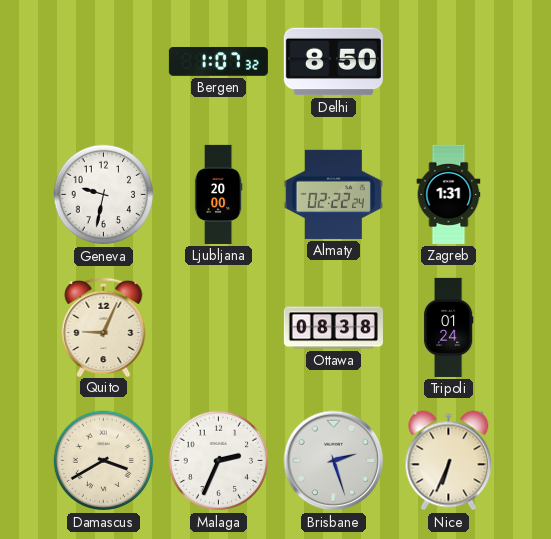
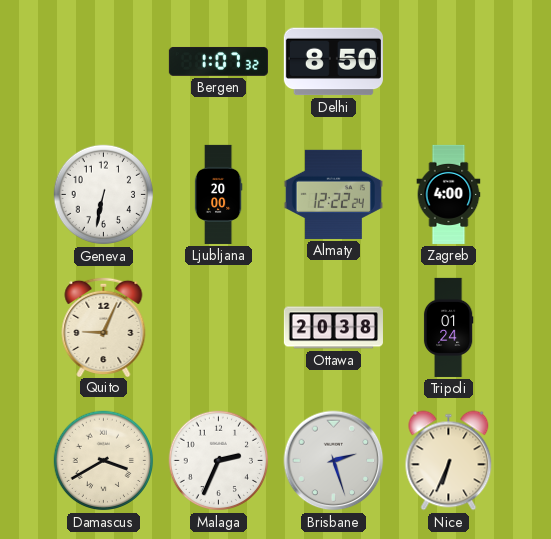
Geneva: 9:32 -> 6:32 (104, 195)
Almaty: 02:22 -> 12:22 (333, 194)
Zagreb: 1:31 -> 4:00 (449, 194)
Ottawa: 08:38 -> 20:38 (333, 328)
